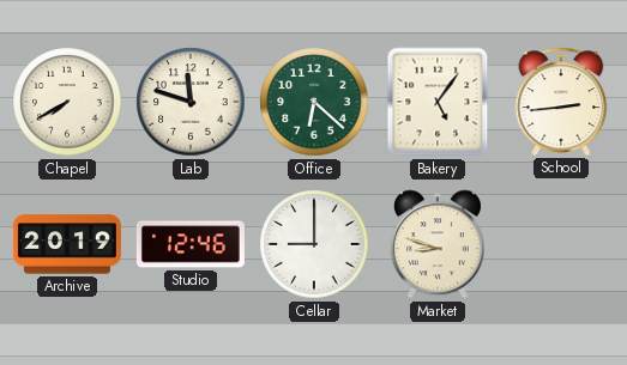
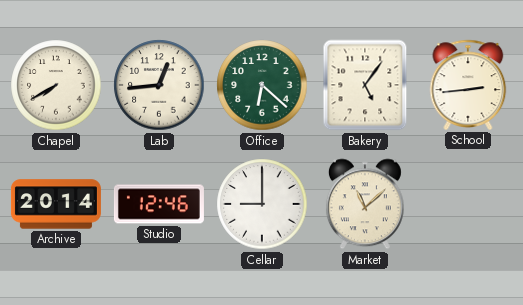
Lab: 11:48 -> 12:44 (159, 85)
Archive: 20:19 -> 20:14 (56, 204)
Market: 8:48 -> 11:08 (365, 204)
